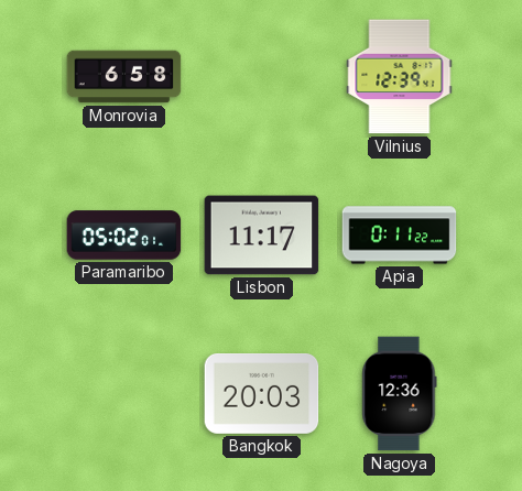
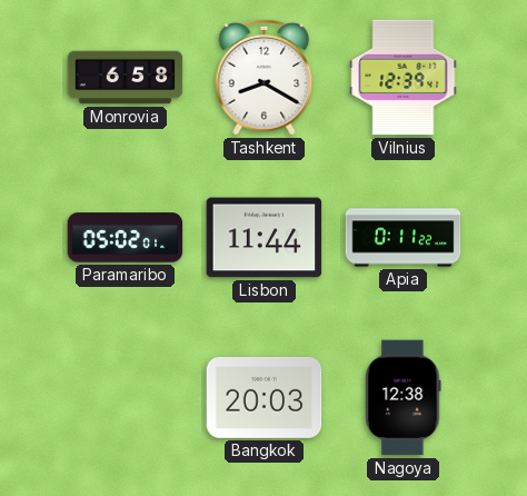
Tashkent: none -> 8:20 (265, 77)
Lisbon: 11:17 -> 11:44 (265, 238)
Nagoya: 12:36 -> 12:38 (404, 398)
